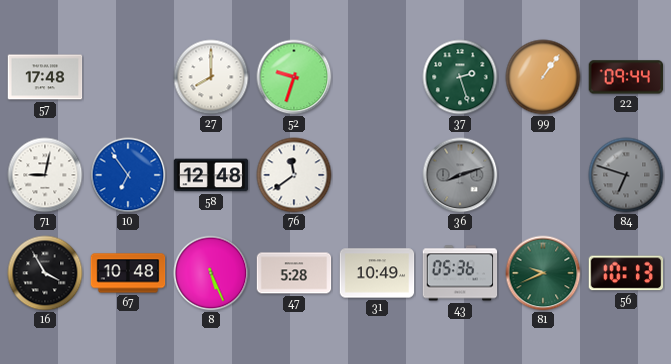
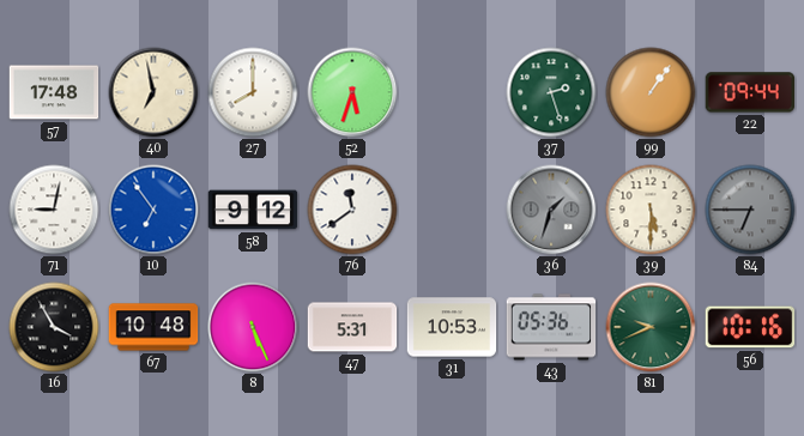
40: none -> 6:58 (153, 92)
52: 9:33 -> 5:33 (352, 92)
58: 12:48 -> 9:12 (253, 210)
36: 8:12 -> 1:33 (551, 210)
39: none -> 5:30 (651, 210)
84: 6:48 -> 6:45 (750, 210)
47: 5:28 -> 5:31 (352, 327)
31: 10:49 -> 10:53 (452, 327)
56: 10:13 -> 10:16 (750, 327)
